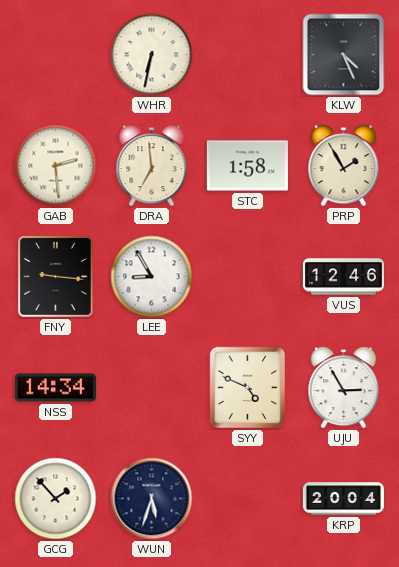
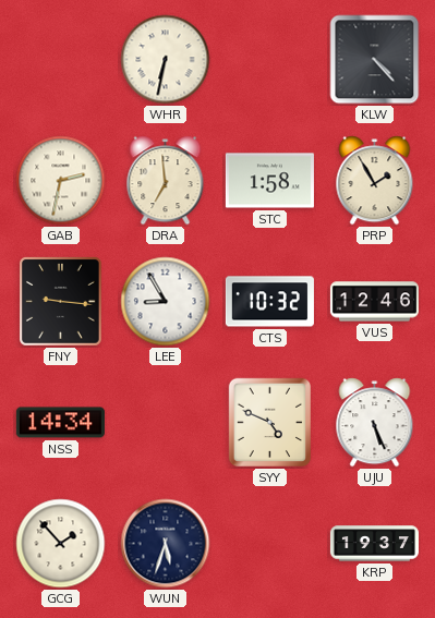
KLW: 4:26 -> 4:23 (375, 60)
GAB: 2:29 -> 2:32 (61, 181)
CTS: none -> 10:32 (269, 302)
UJU: 2:55 -> 5:26 (375, 423)
KRP: 20:04 -> 19:37 (374, 544)
